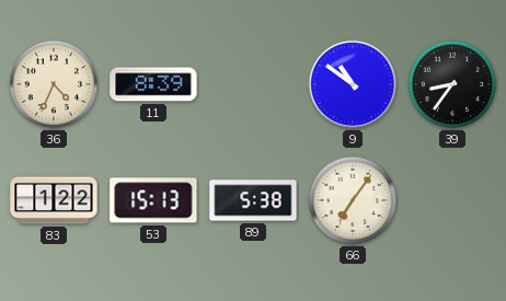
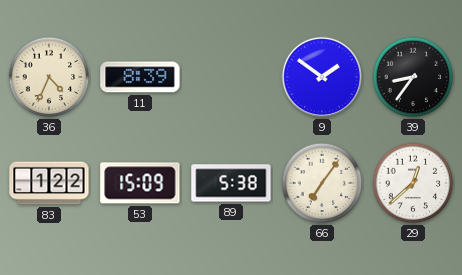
9: 10:51 -> 1:51 (322, 77)
53: 15:13 -> 15:09 (140, 183)
29: none -> 12:38 (413, 183)
